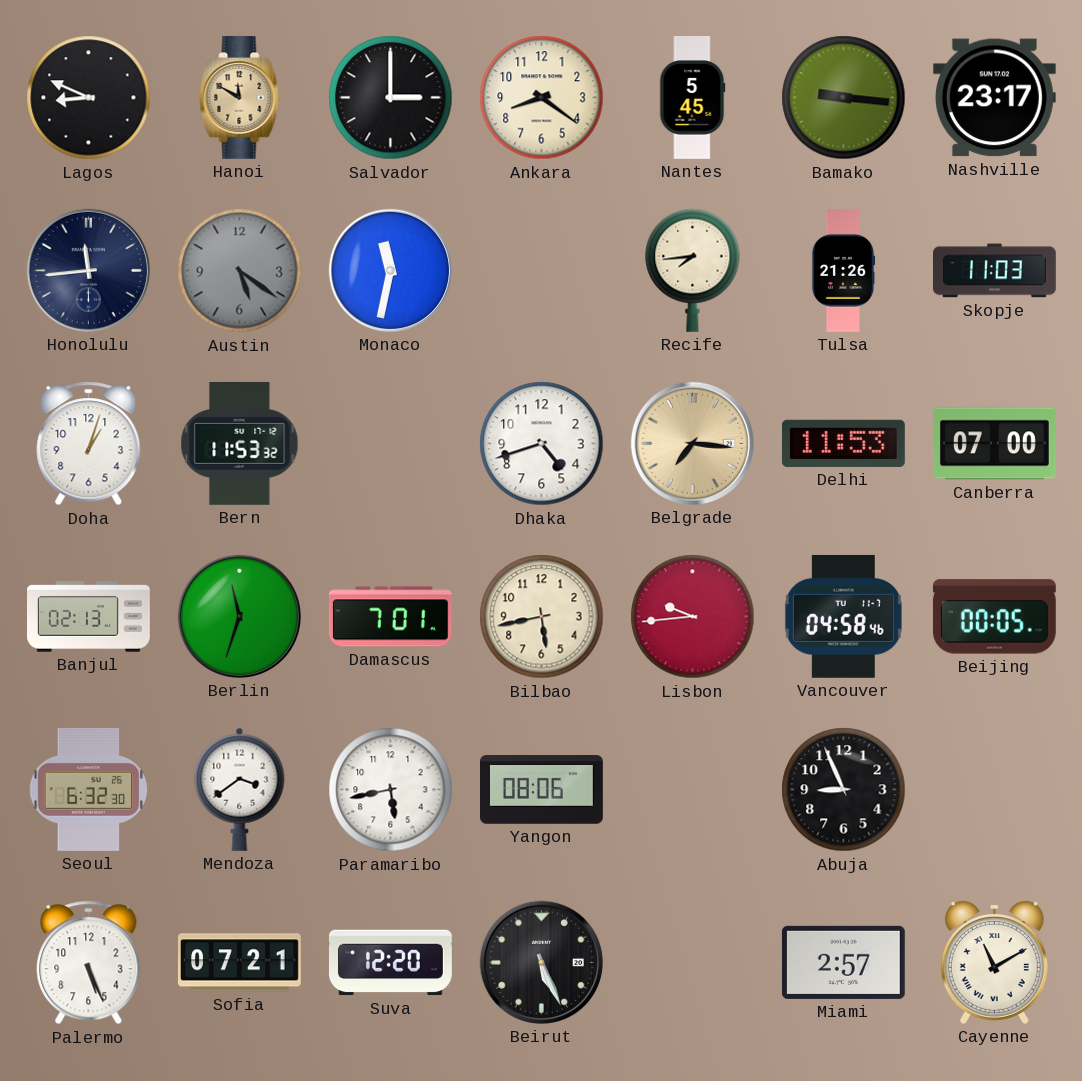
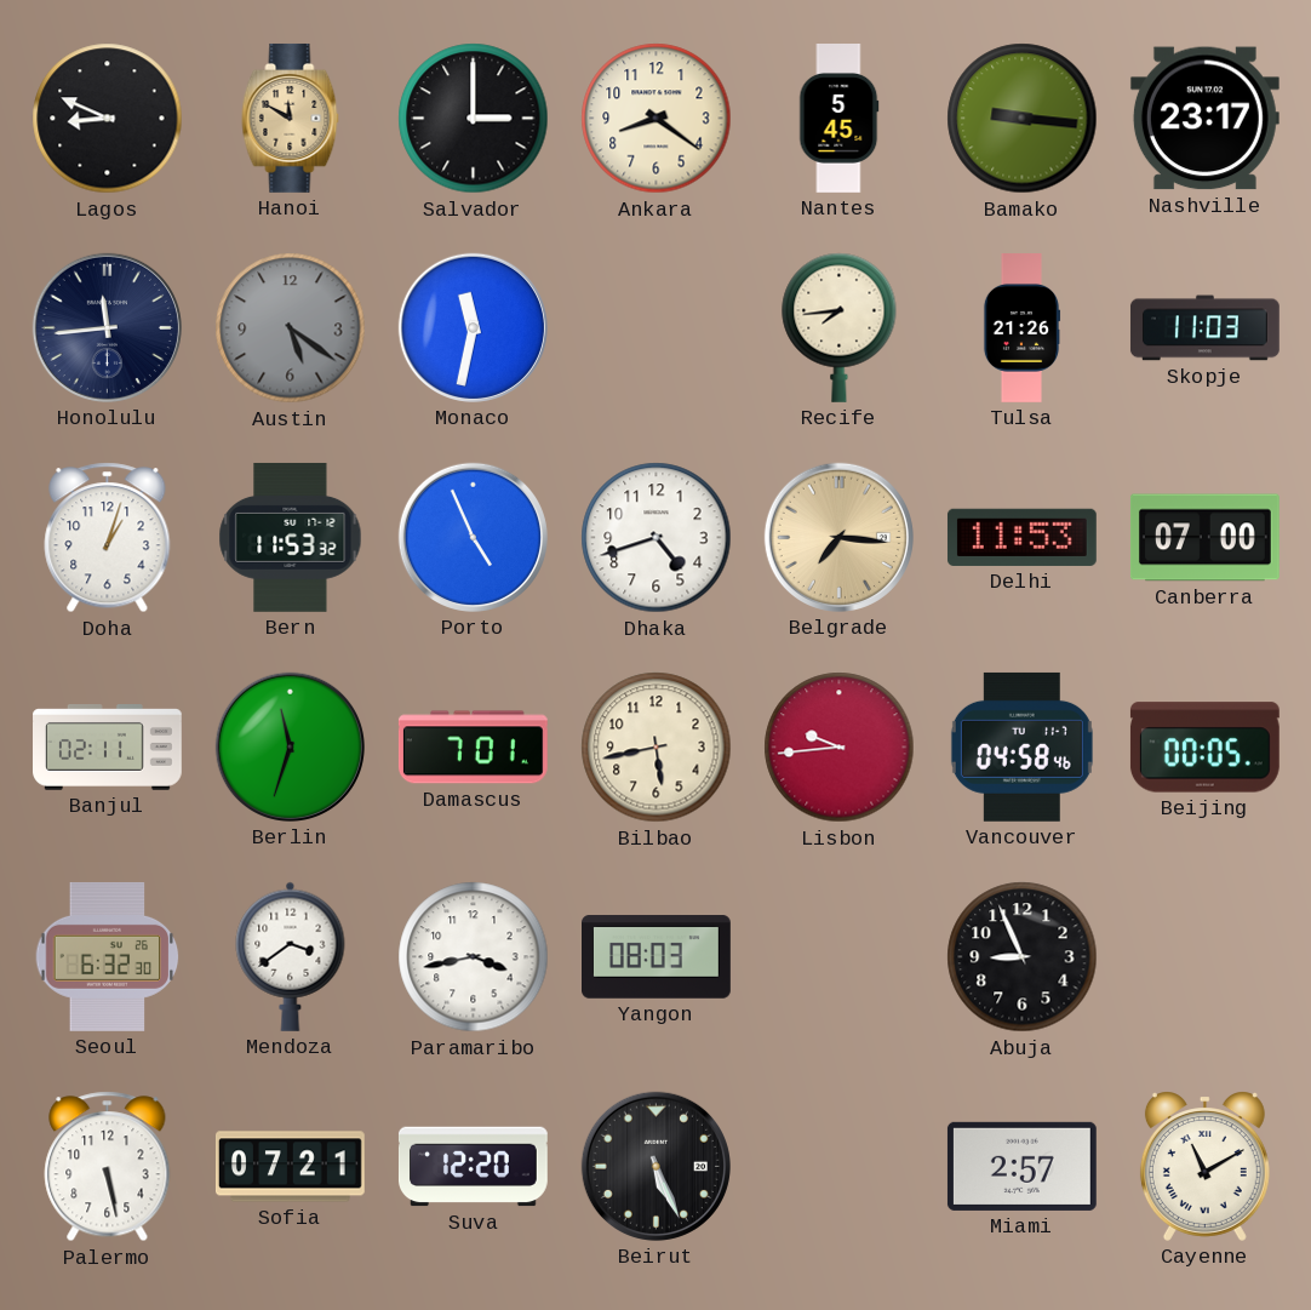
Porto: none -> 4:56 (473, 537)
Banjul: 02:13 -> 02:11 (108, 748)
Paramaribo: 5:43 -> 3:43 (474, 957)
Yangon: 08:06 -> 08:03 (657, 957)
Palermo: 5:26 -> 5:28 (108, 1167)
